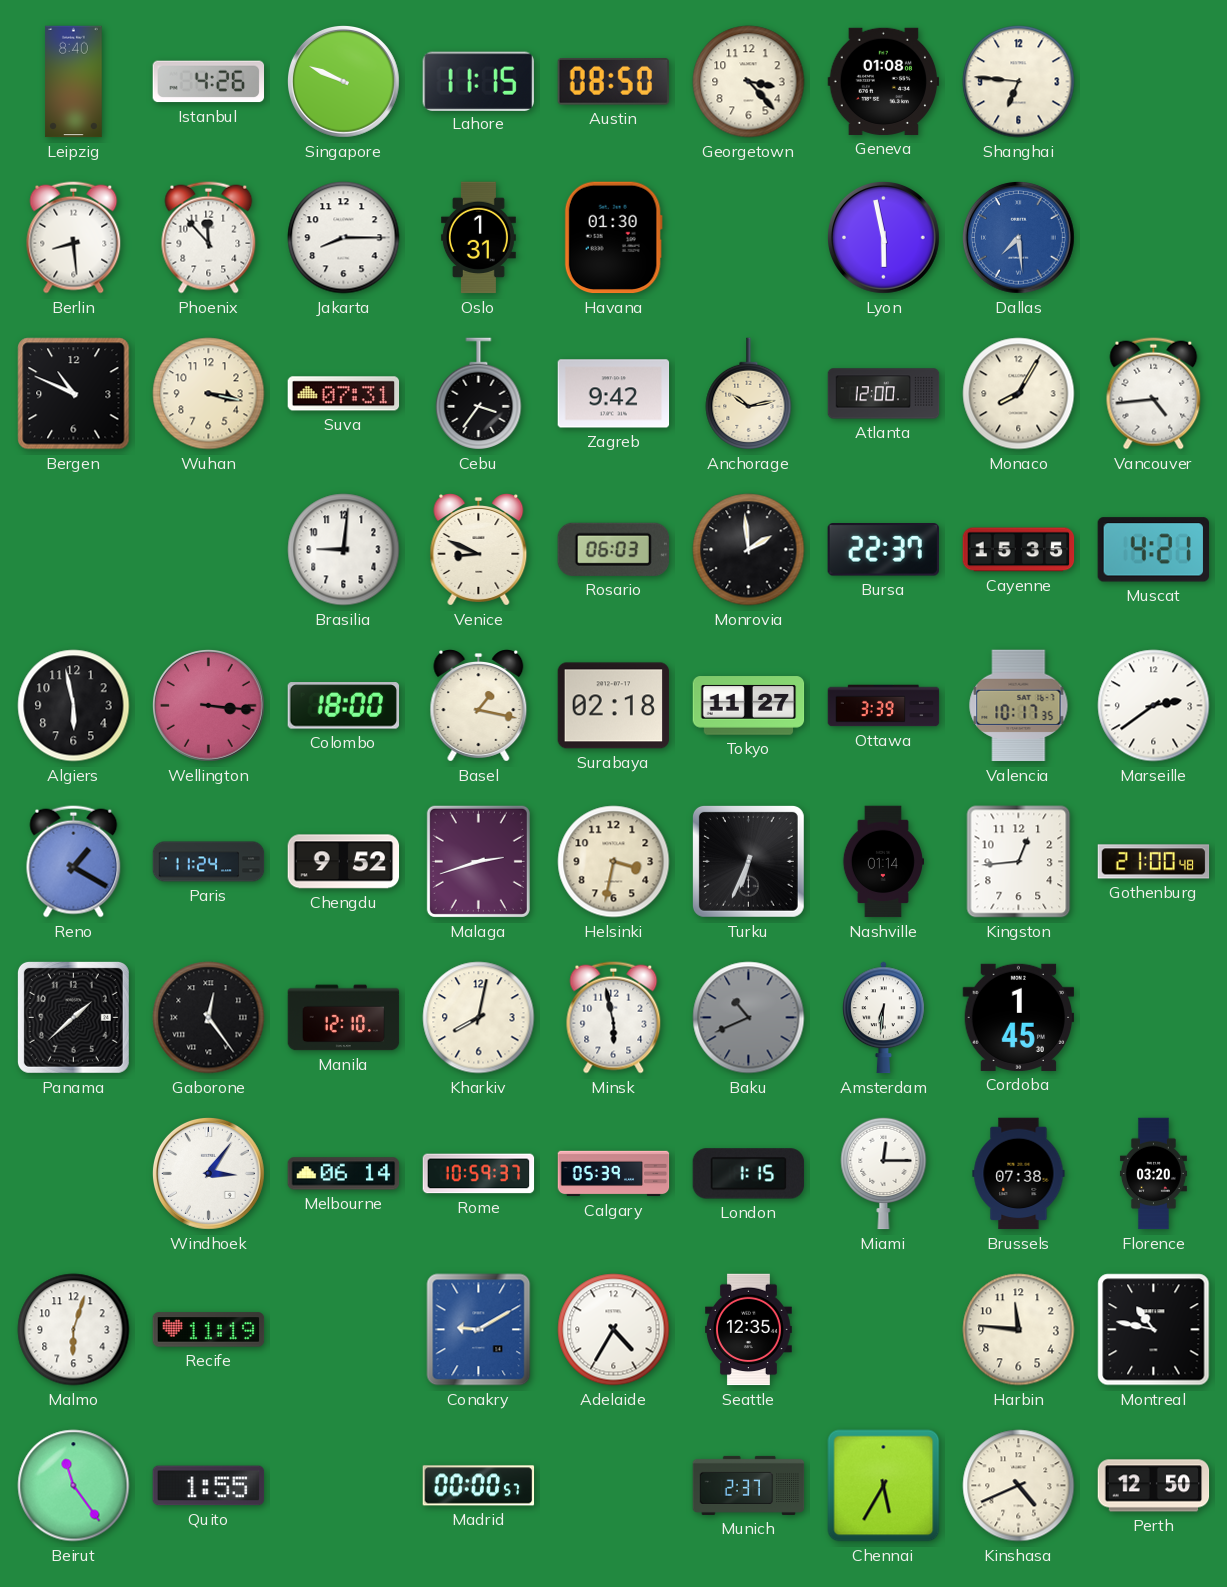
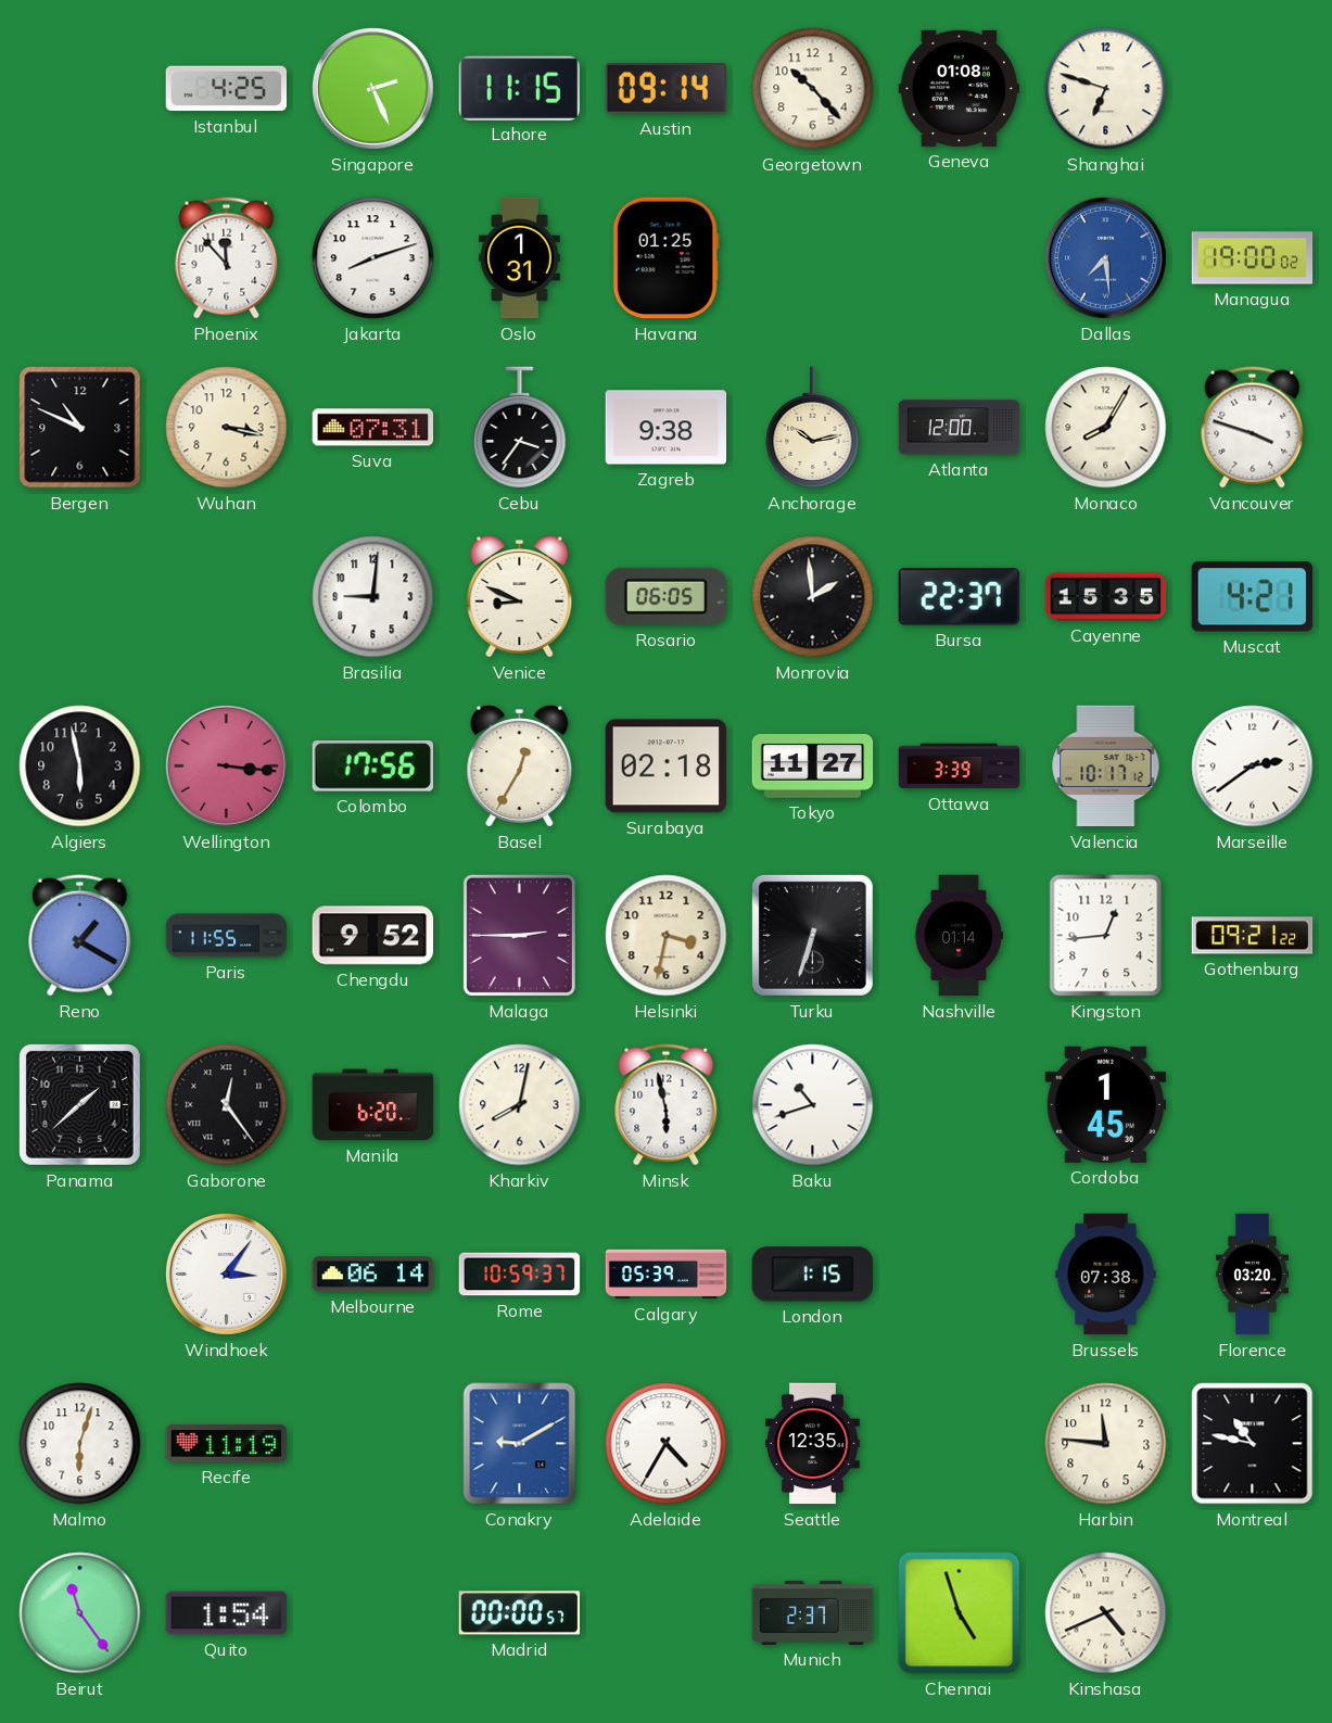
Leipzig: 8:40 -> none (74, 82)
Istanbul: 4:26 -> 4:25 (227, 89)
Singapore: 9:49 -> 2:26 (373, 89)
Austin: 08:50 -> 09:14 (665, 89)
Georgetown: 3:23 -> 10:23 (813, 89)
Shanghai: 6:46 -> 6:48 (1106, 89)
Berlin: 8:29 -> none (74, 238)
Jakarta: 8:15 -> 8:12 (373, 258)
Havana: 01:30 -> 01:25 (665, 258)
Lyon: 5:58 -> none (884, 238)
Managua: none -> 19:00 (1253, 258)
Zagreb: 9:42 -> 9:38 (667, 428)
Vancouver: 4:44 -> 3:48 (1253, 428)
Rosario: 06:03 -> 06:05 (665, 596)
Colombo: 18:00 -> 17:56 (373, 767)
Basel: 1:17 -> 12:35 (520, 767)
Valencia: 10:17:35 -> 10:17:12 (1106, 767)
Paris: 11:24 -> 11:55 (227, 936)
Malaga: 2:42 -> 2:45 (519, 935)
Turku: 6:34 -> 6:33 (812, 935)
Gothenburg: 21:00 -> 09:21 (1253, 936)
Manila: 12:10 -> 6:20 (373, 1105)
Baku: 10:41 -> 10:42 (813, 1105)
Baku dial: grey -> white (813, 1105)
Amsterdam: 6:31 -> none (884, 1018)
Miami: 12:15 -> none (884, 1173)
Quito: 1:55 -> 1:54 (227, 1613)
Chennai: 5:35 -> 4:57 (960, 1613)
Perth: 12:50 -> none (1154, 1486)
